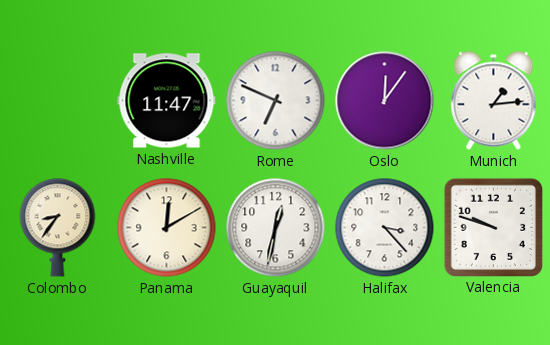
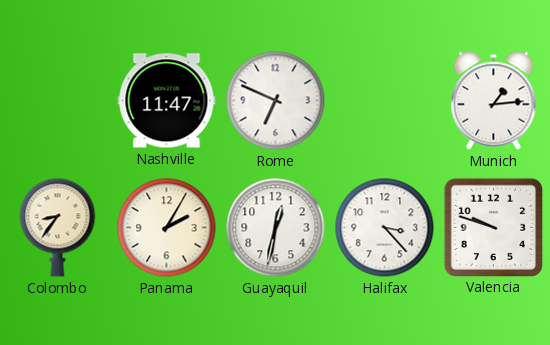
Oslo: 12:06 -> none (385, 101)
Panama: 12:10 -> 2:05 (167, 228)
